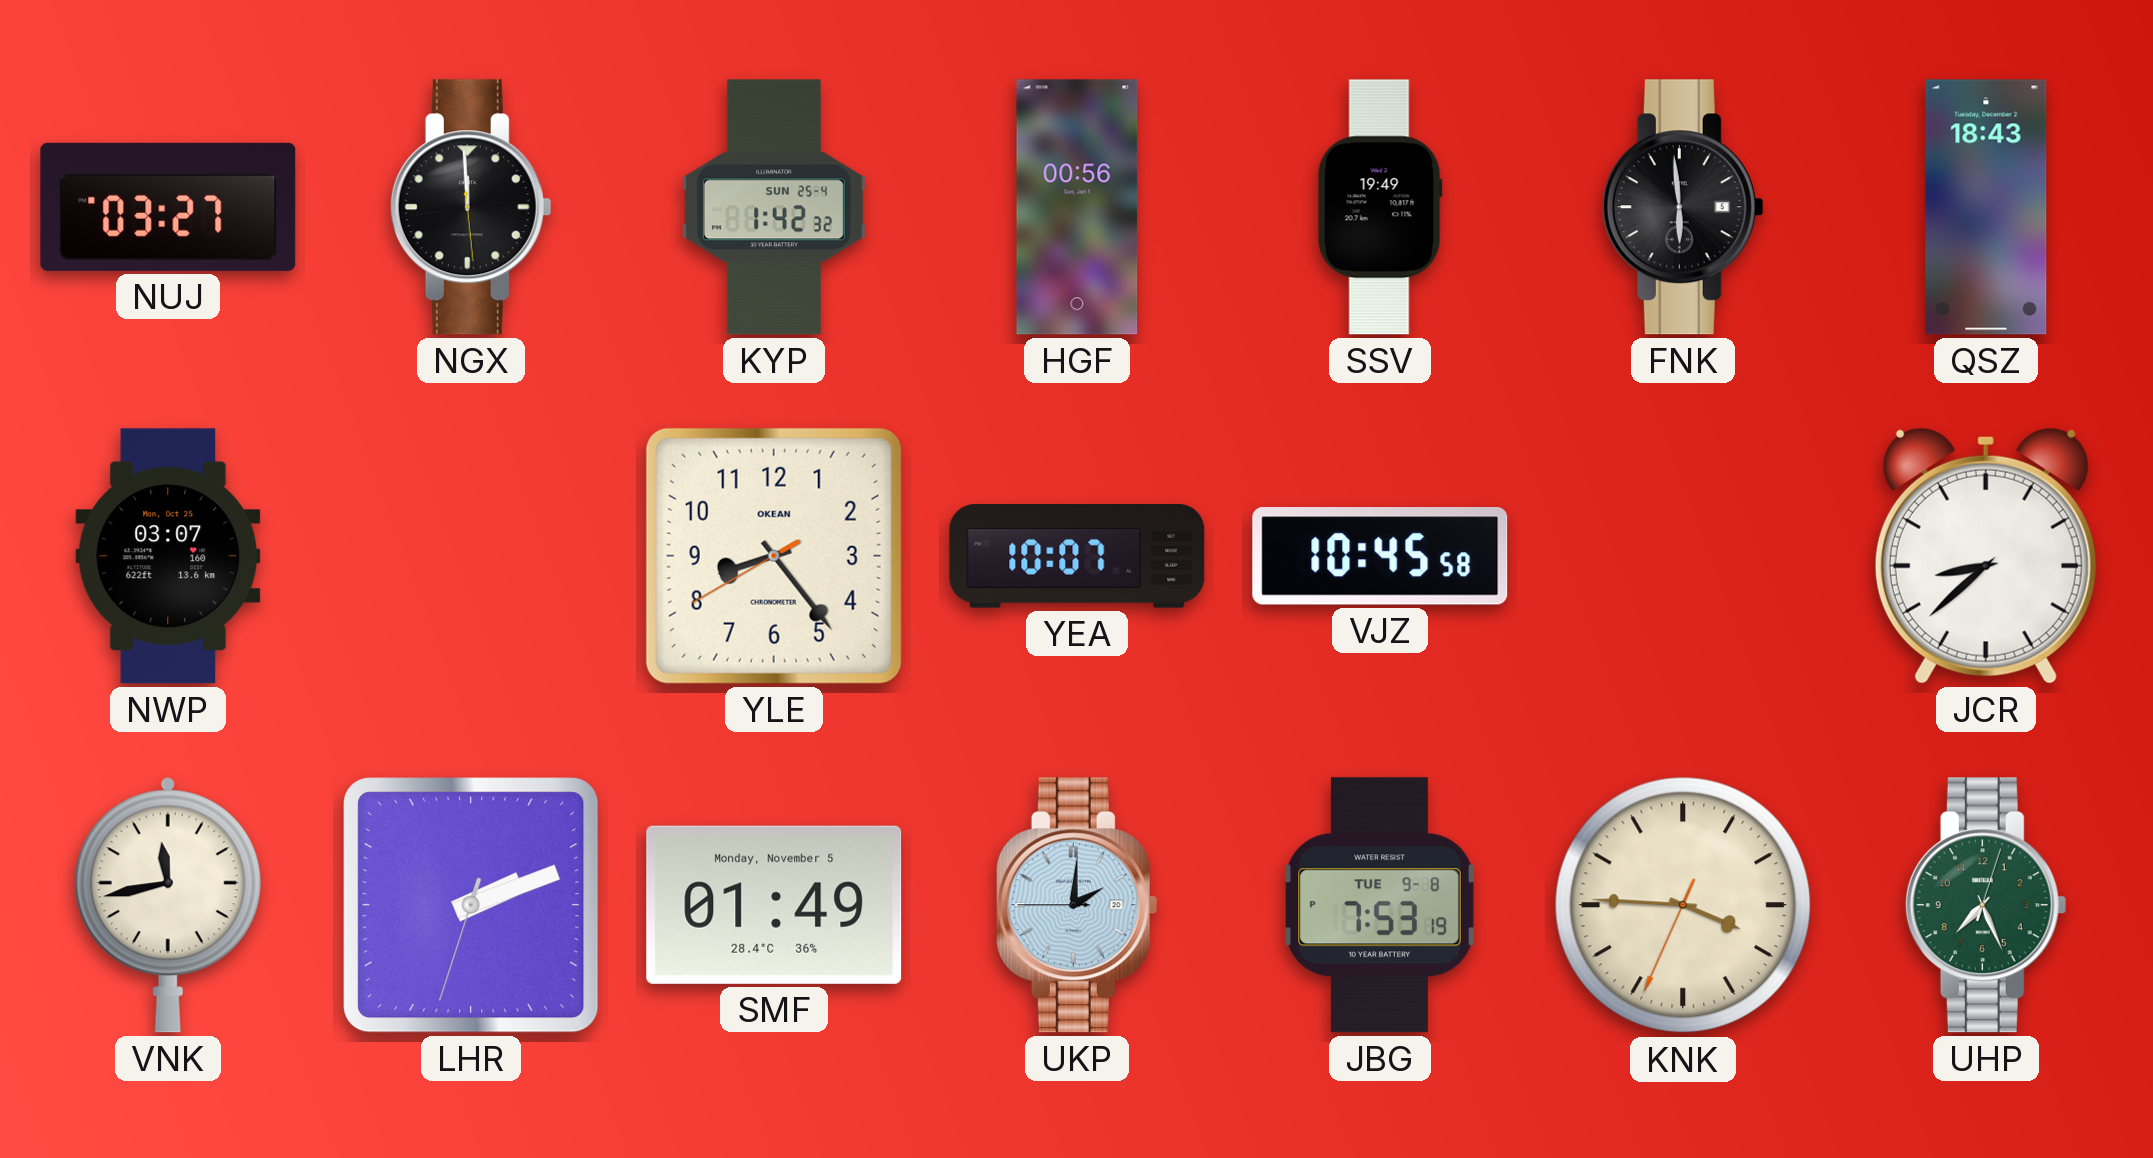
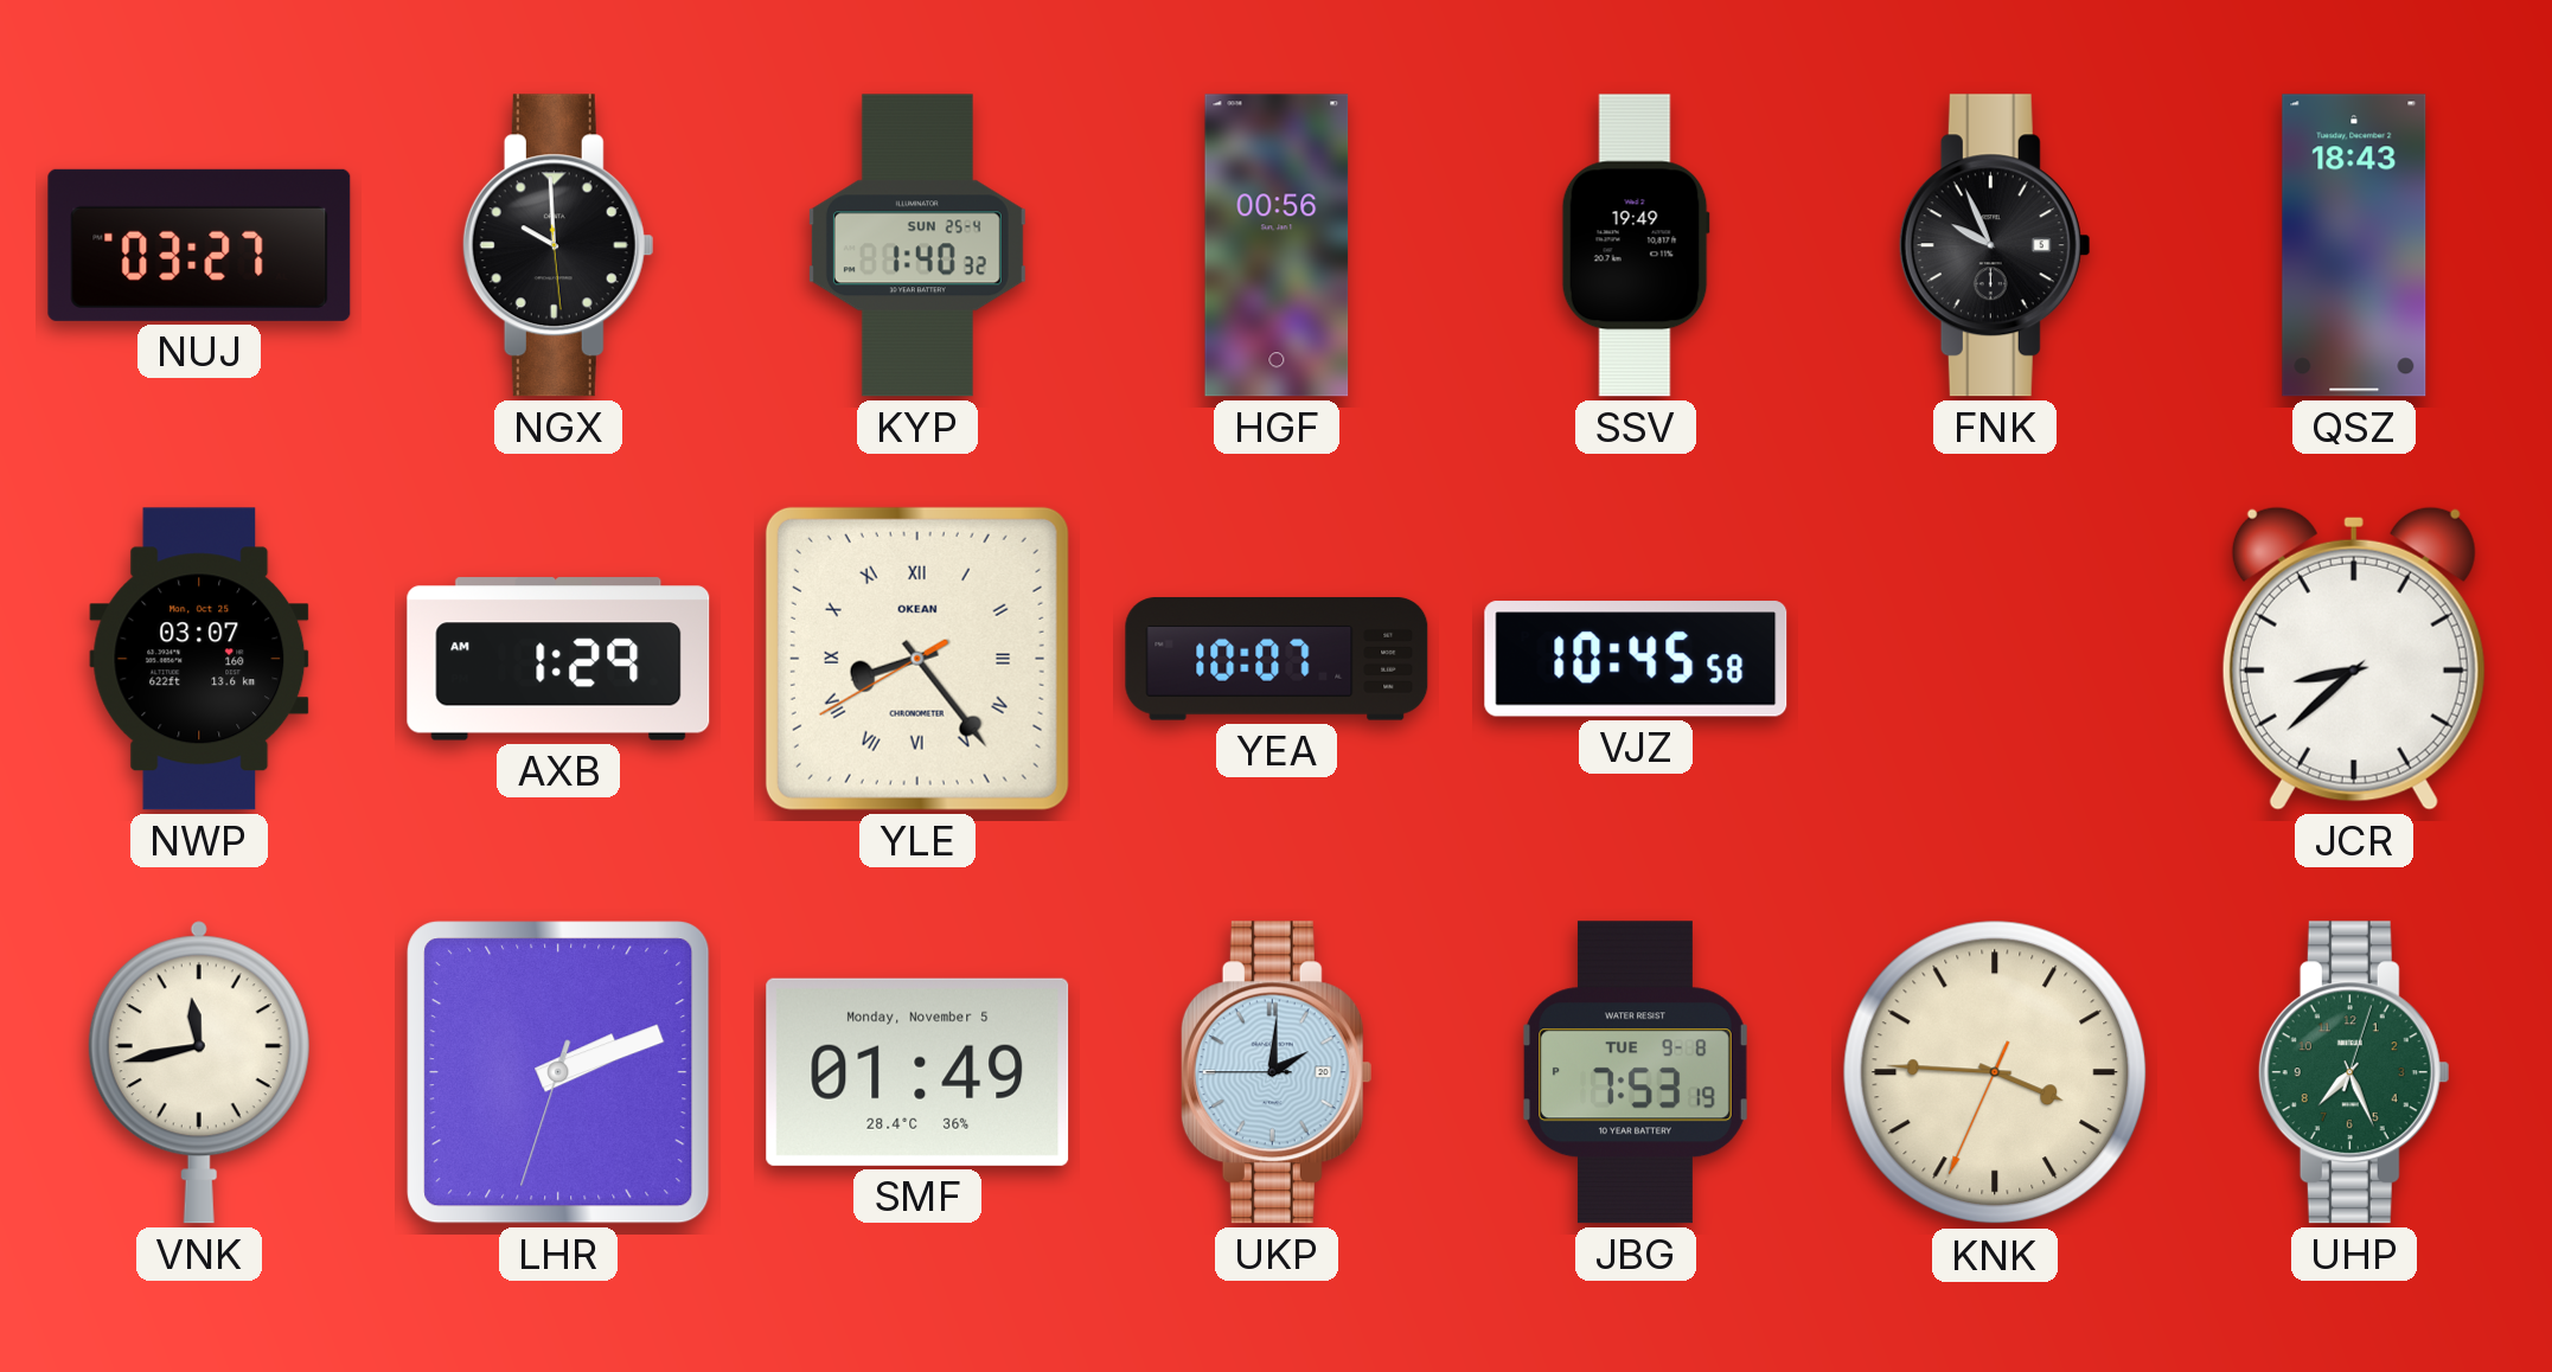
NGX: 11:59 -> 9:59 (558, 245)
KYP: 1:42 -> 1:40 (917, 245)
FNK: 5:59 -> 9:56 (1995, 245)
AXB: none -> 1:29 (558, 659)
YLE numerals: Arabic -> Roman (917, 659)
